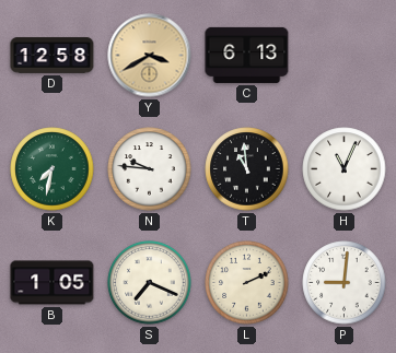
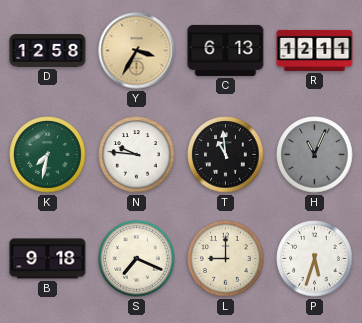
Y: 3:40 -> 3:35 (137, 51)
R: none -> 12:11 (315, 50)
H dial: white -> grey (315, 155)
B: 1:05 -> 9:18 (48, 259)
L: 2:11 -> 9:00 (226, 259)
P: 9:01 -> 5:33 (315, 259)
